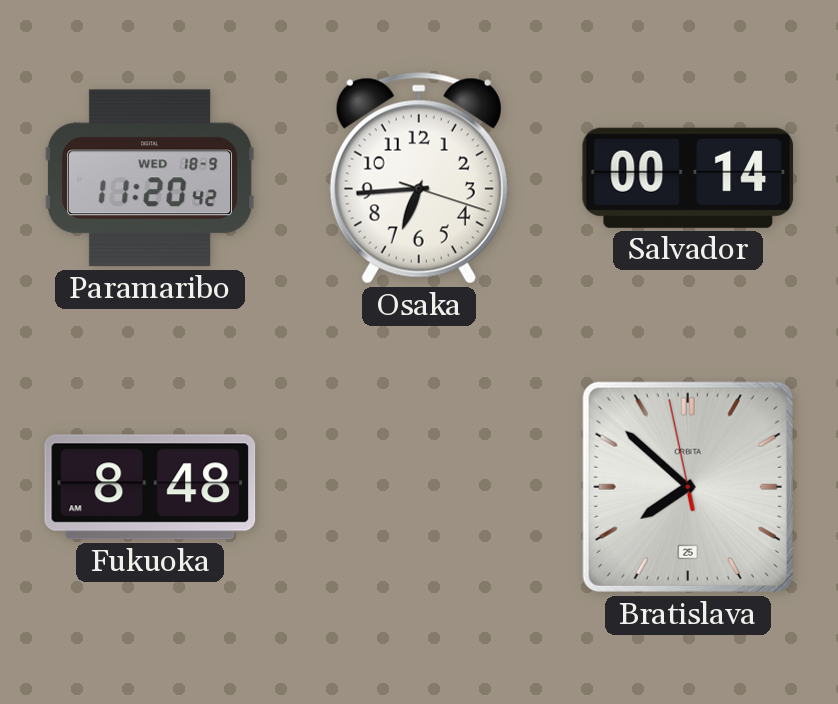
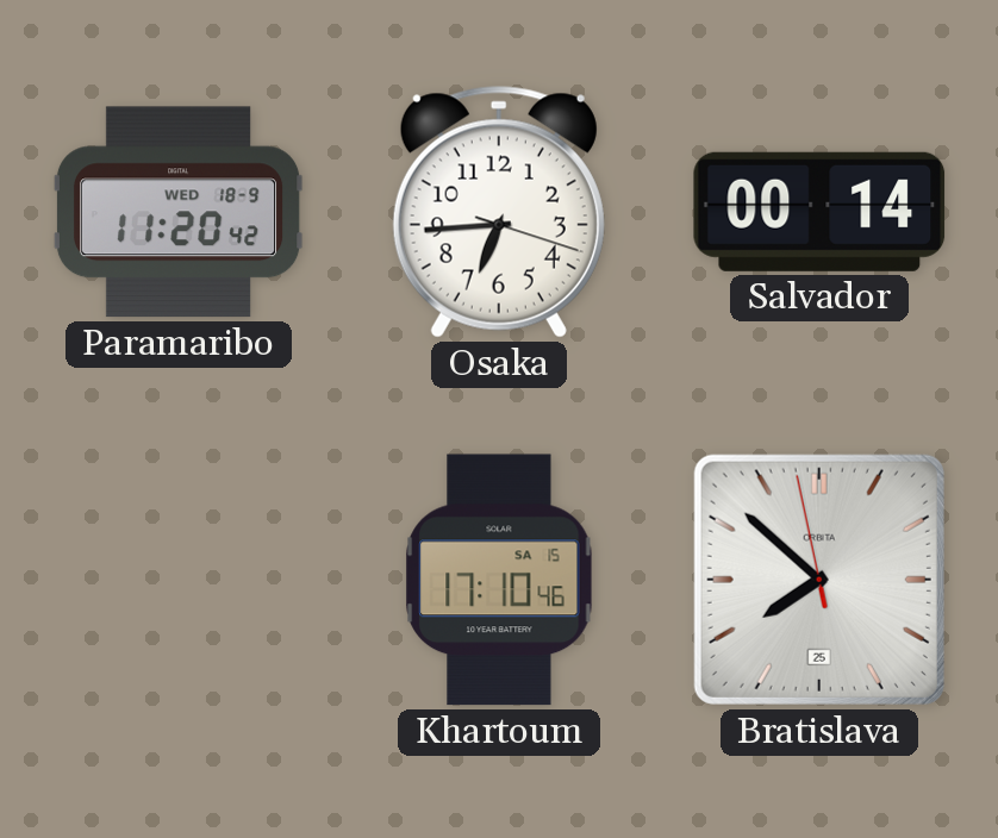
Fukuoka: 8:48 -> none (150, 487)
Khartoum: none -> 17:10 (499, 580)
